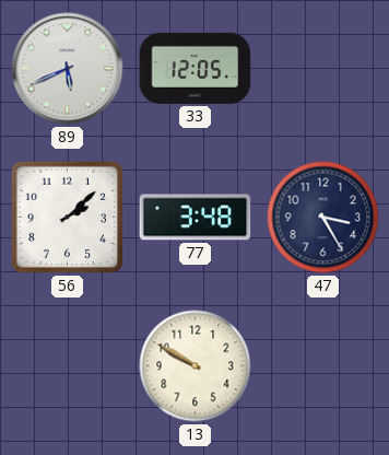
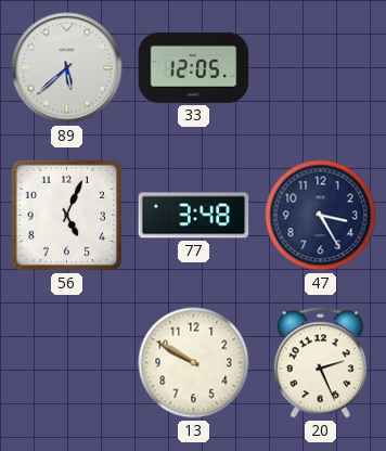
89: 5:41 -> 5:38 (67, 68)
56: 2:08 -> 5:04 (66, 215)
20: none -> 2:26 (320, 363)
